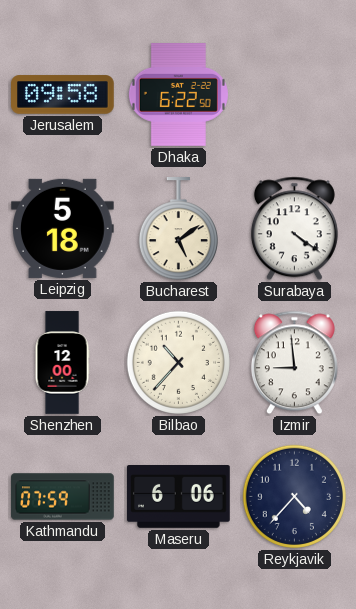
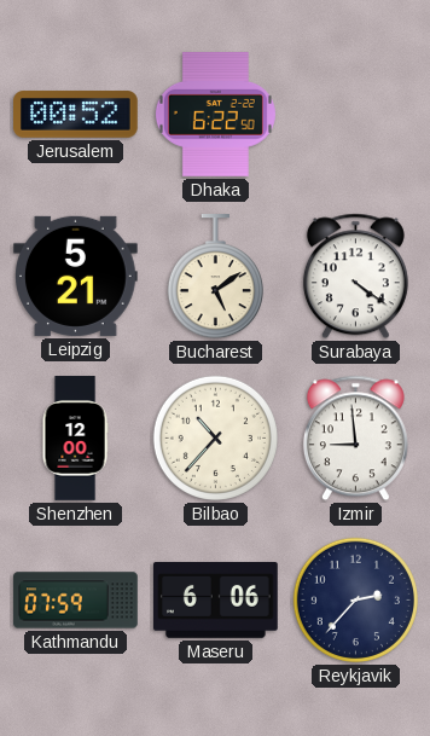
Jerusalem: 09:58 -> 00:52 (76, 115)
Leipzig: 5:18 -> 5:21 (76, 276)
Reykjavik: 4:37 -> 2:37 (355, 599)
